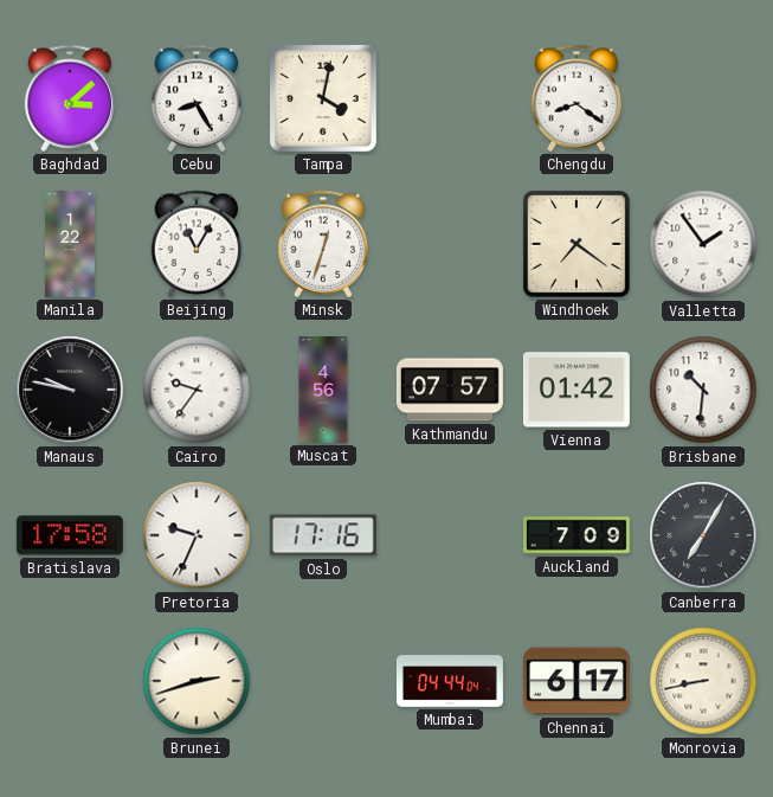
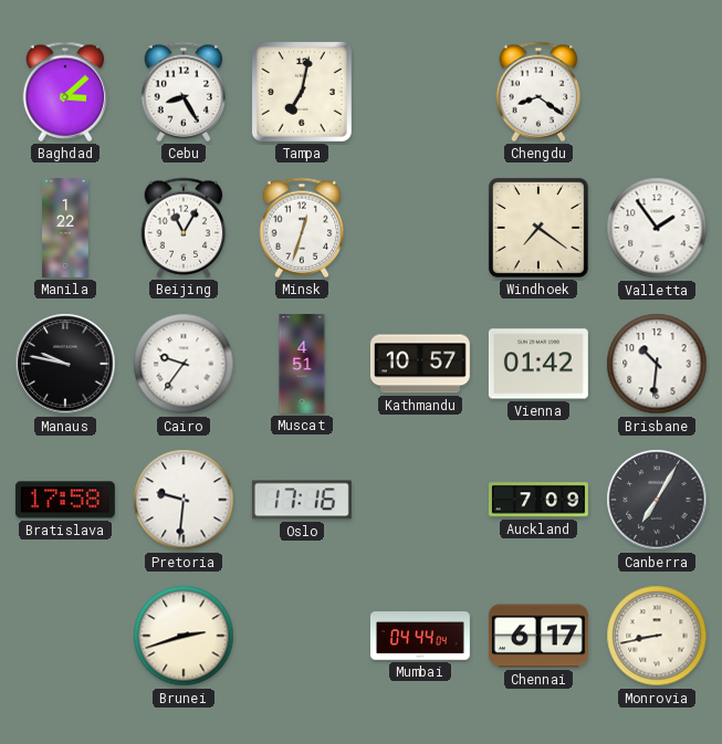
Tampa: 4:02 -> 7:02 (302, 92)
Muscat: 4:56 -> 4:51 (302, 365)
Kathmandu: 07:57 -> 10:57 (420, 364)
Pretoria: 9:34 -> 9:31 (184, 500)
